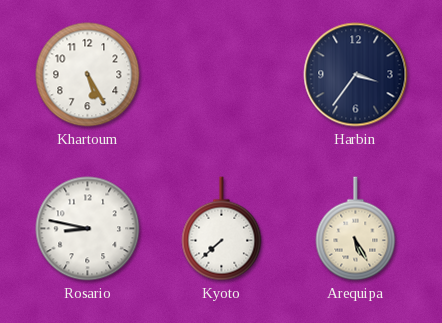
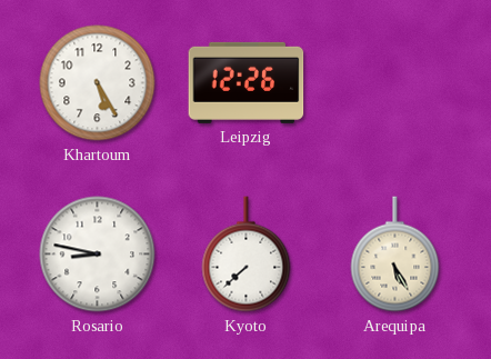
Leipzig: none -> 12:26 (247, 82)
Harbin: 3:36 -> none (356, 75)
